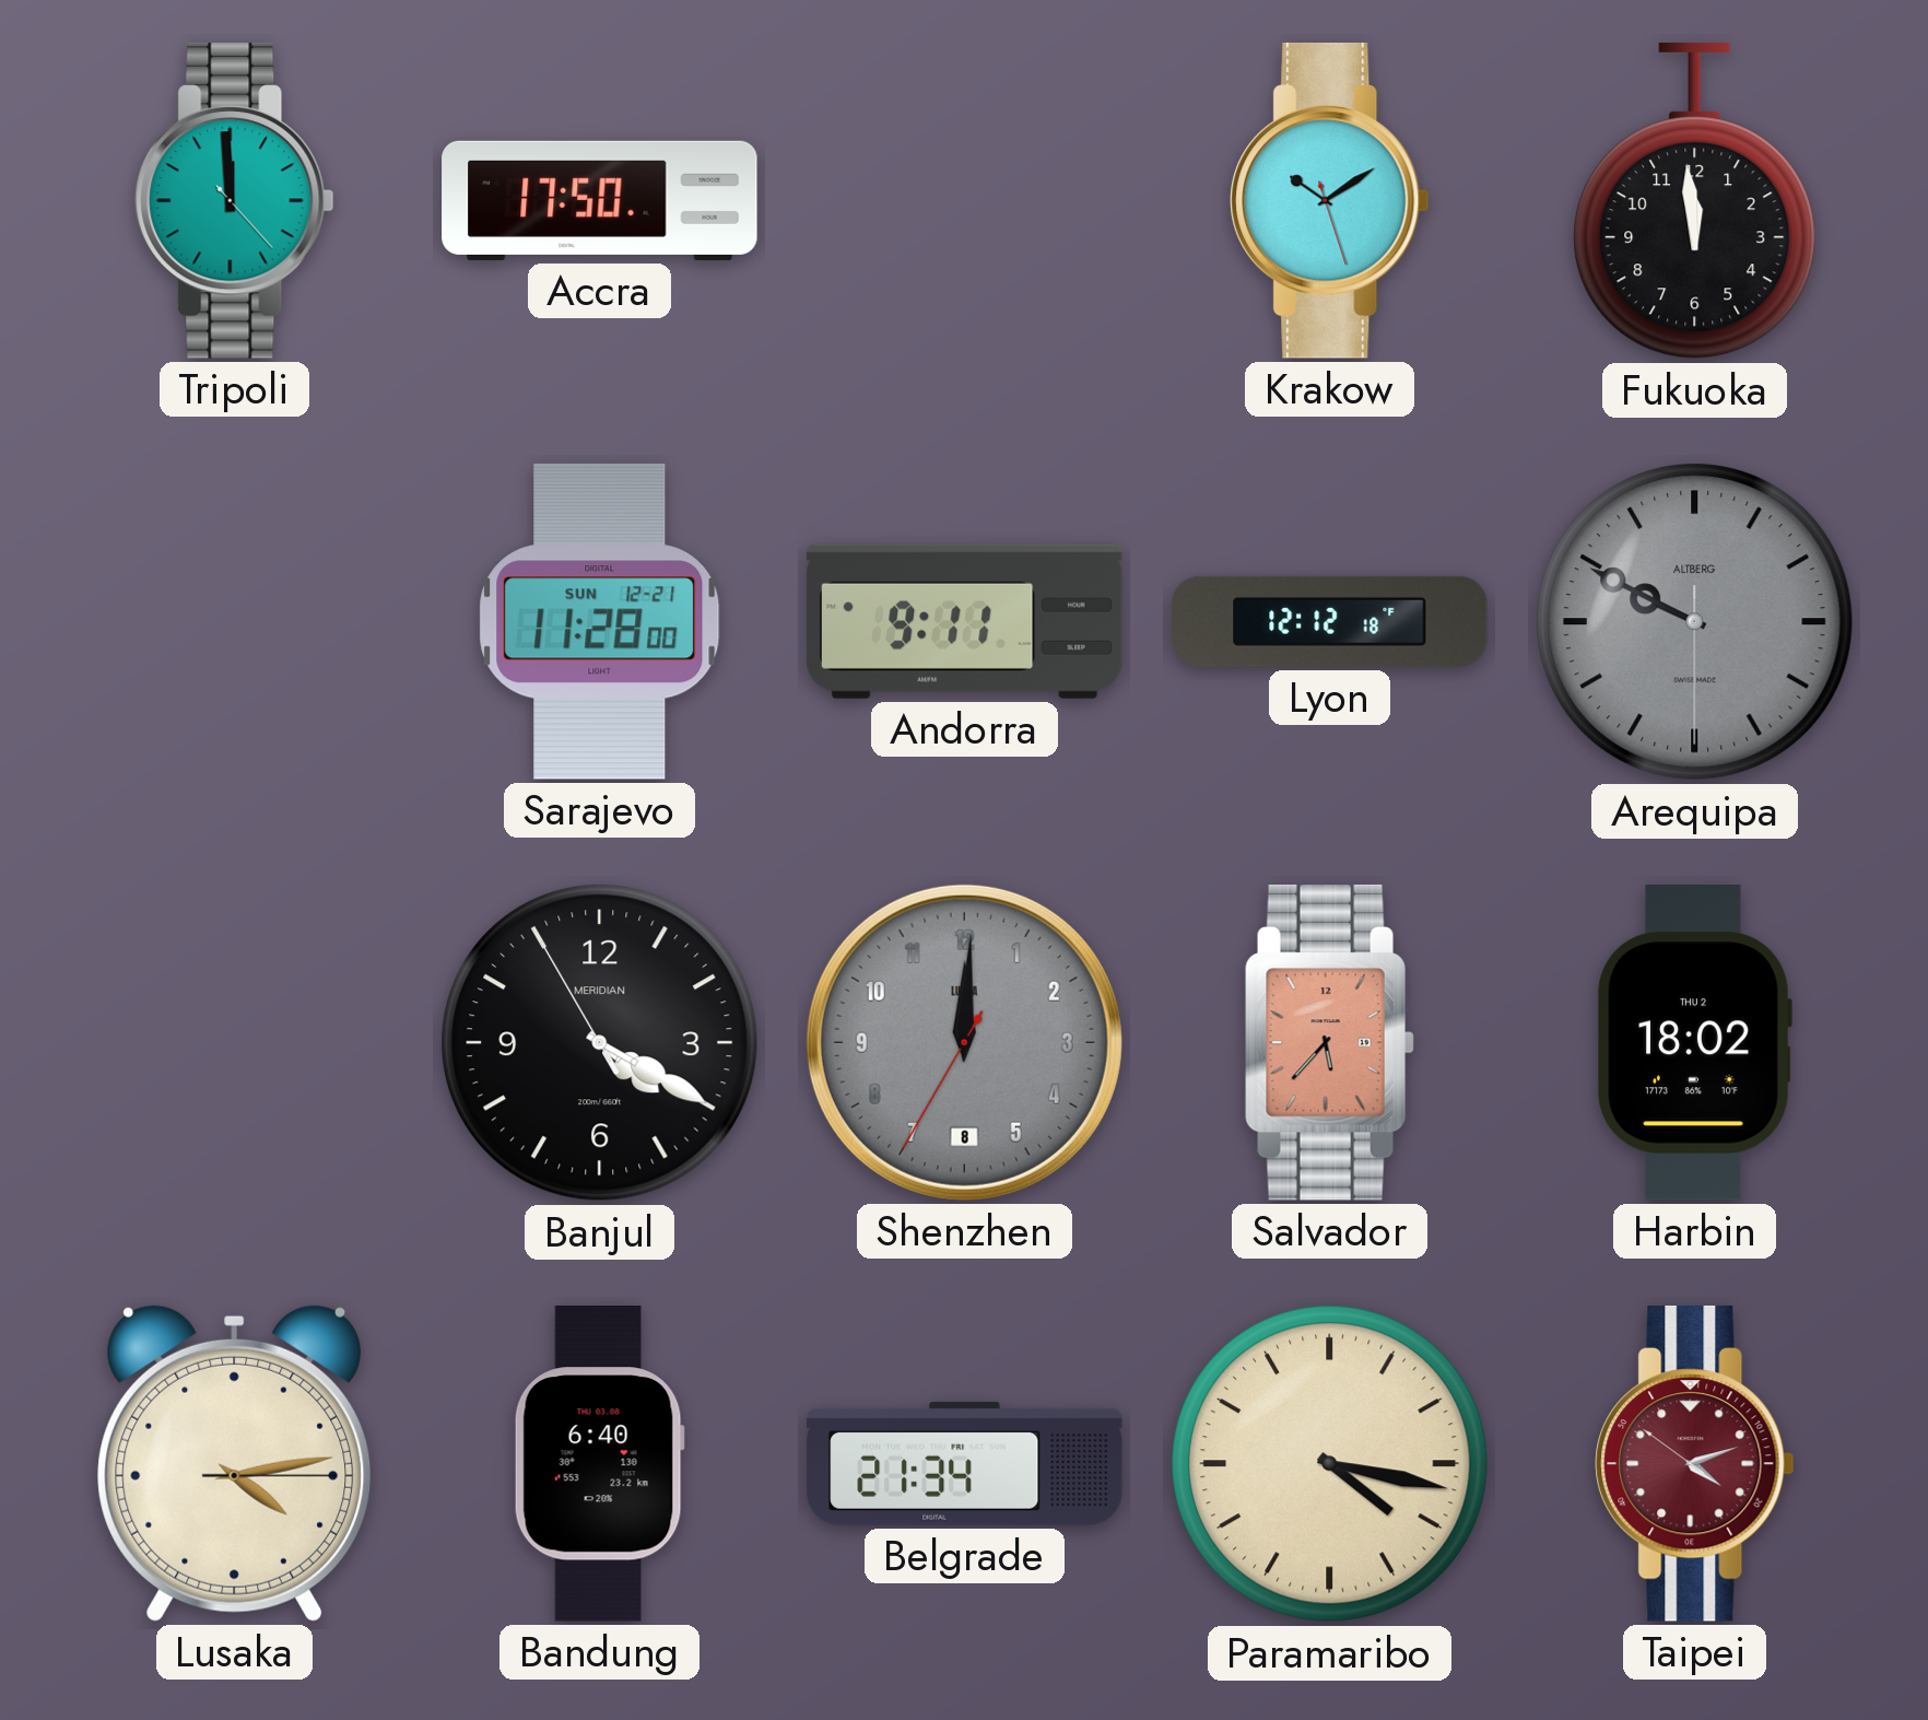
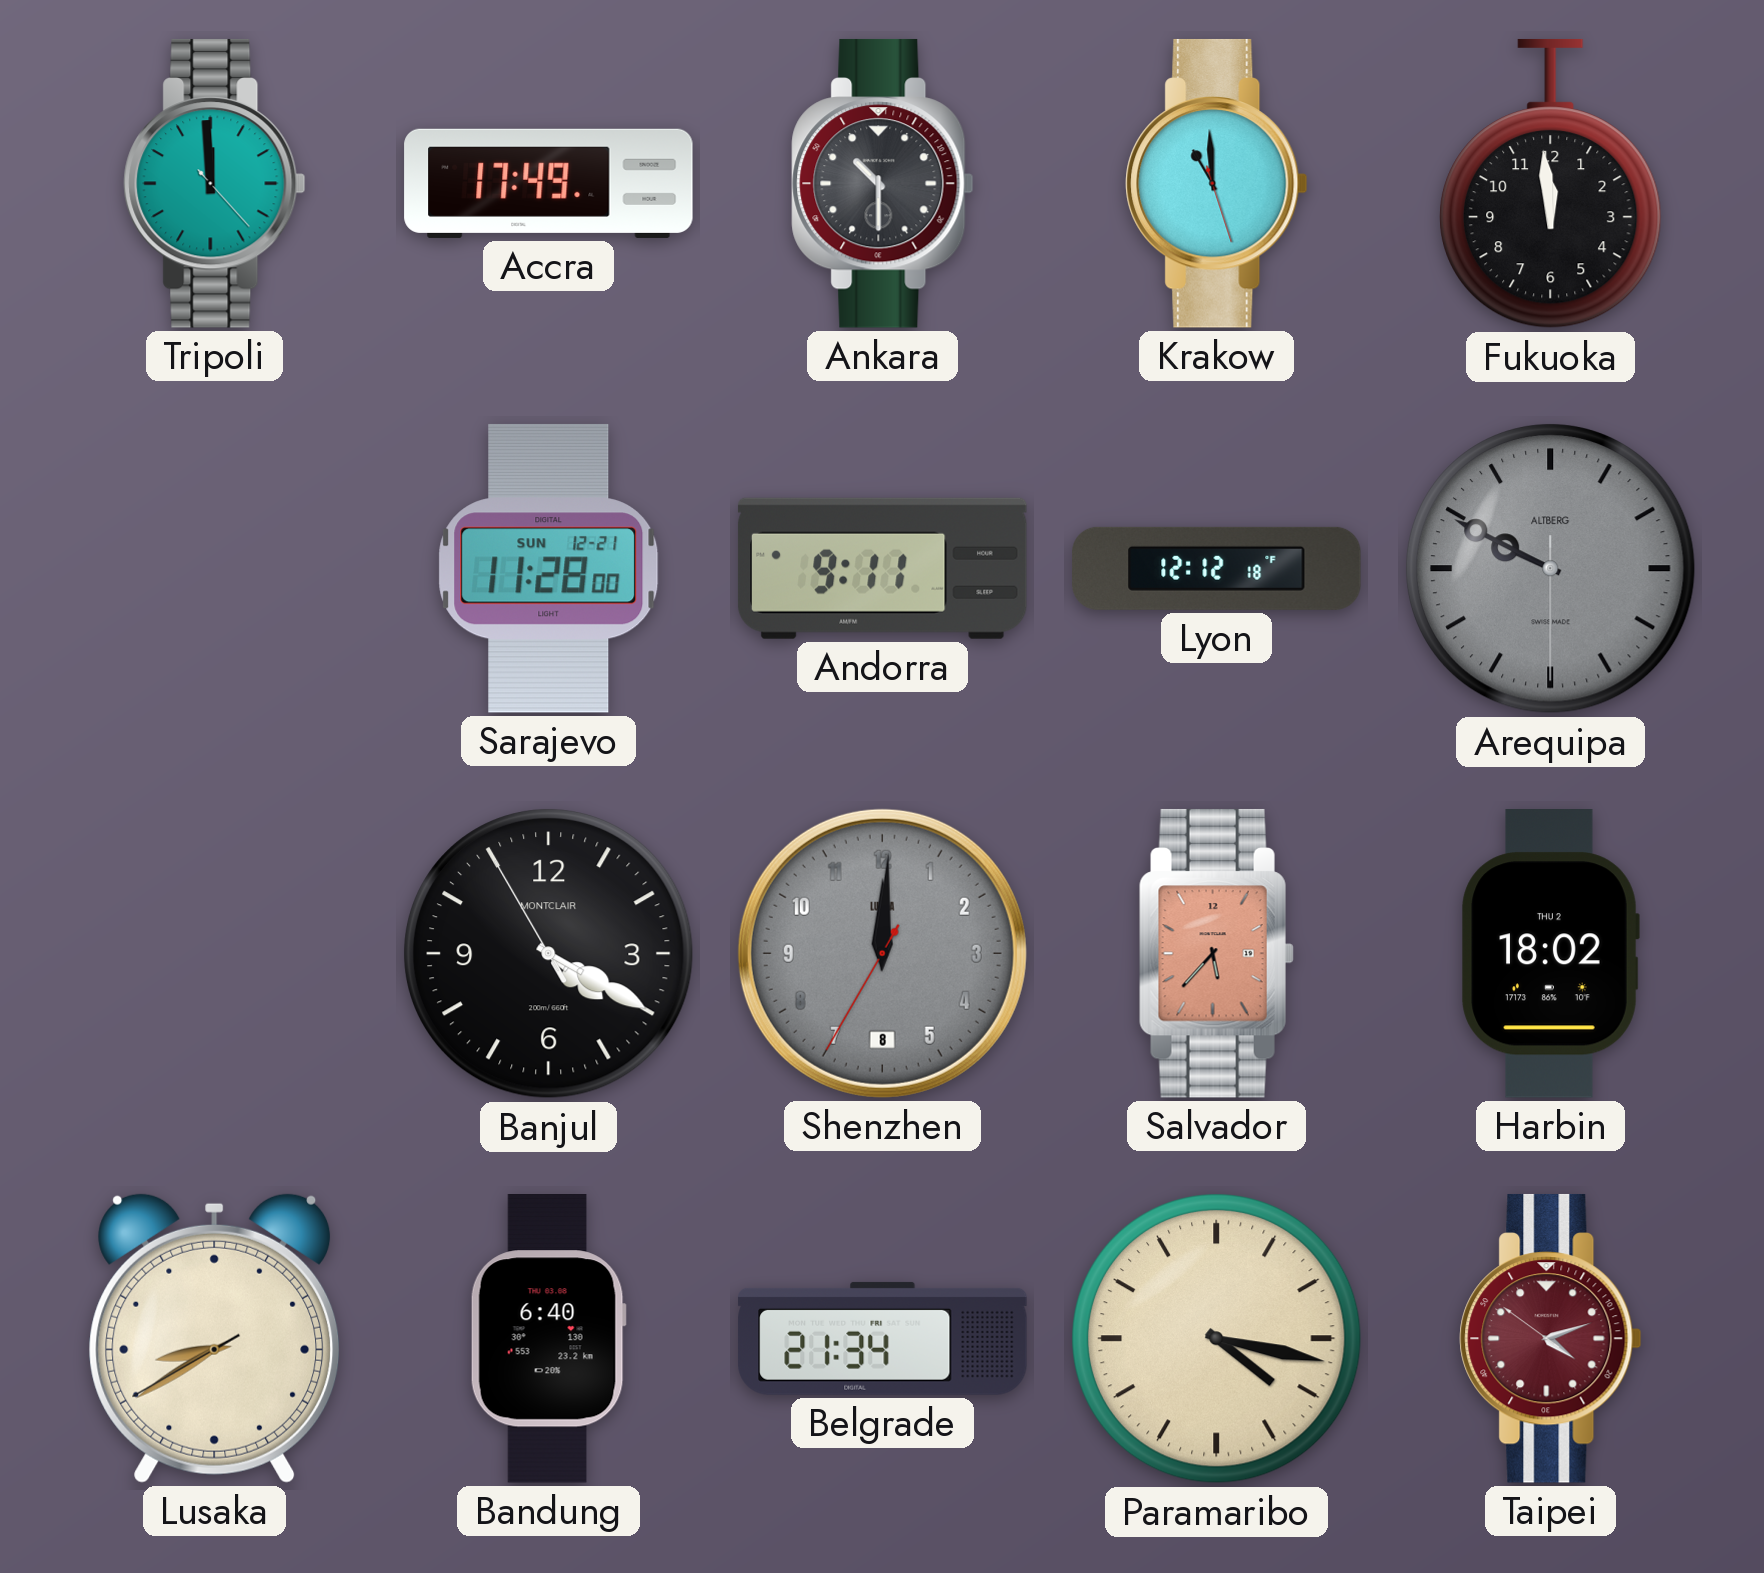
Accra: 17:50 -> 17:49 (549, 183)
Ankara: none -> 10:30 (883, 183)
Krakow: 10:09 -> 10:59 (1217, 183)
Banjul brand: MERIDIAN -> MONTCLAIR (549, 954)
Lusaka: 4:13 -> 8:39 (215, 1338)
